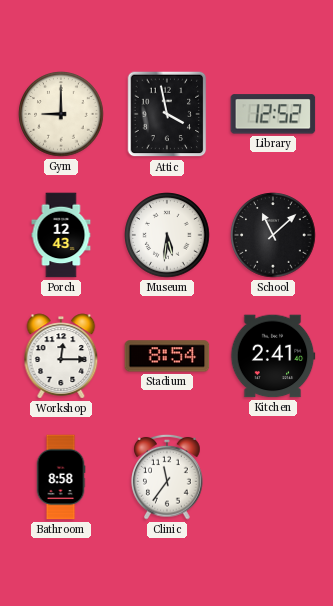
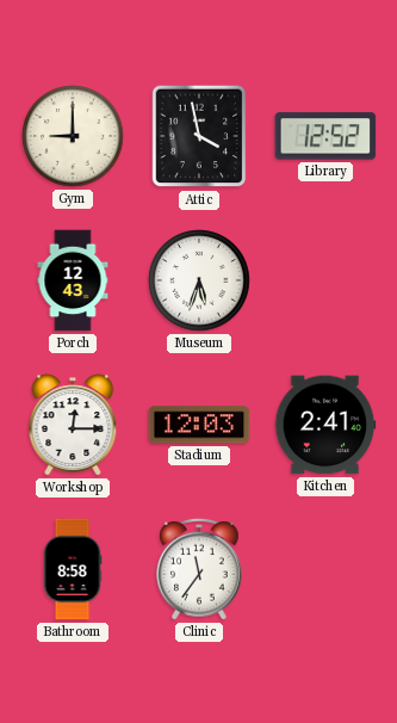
Museum: 5:31 -> 5:33 (199, 280)
School: 11:08 -> none (273, 235)
Stadium: 8:54 -> 12:03 (199, 425)
